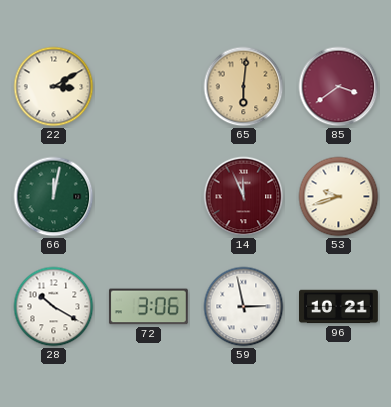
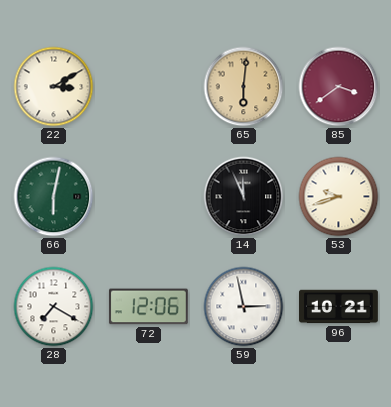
66: 12:02 -> 6:02 (54, 197)
14 dial: burgundy -> black (244, 197)
28: 10:20 -> 7:20 (54, 307)
72: 3:06 -> 12:06 (148, 307)
